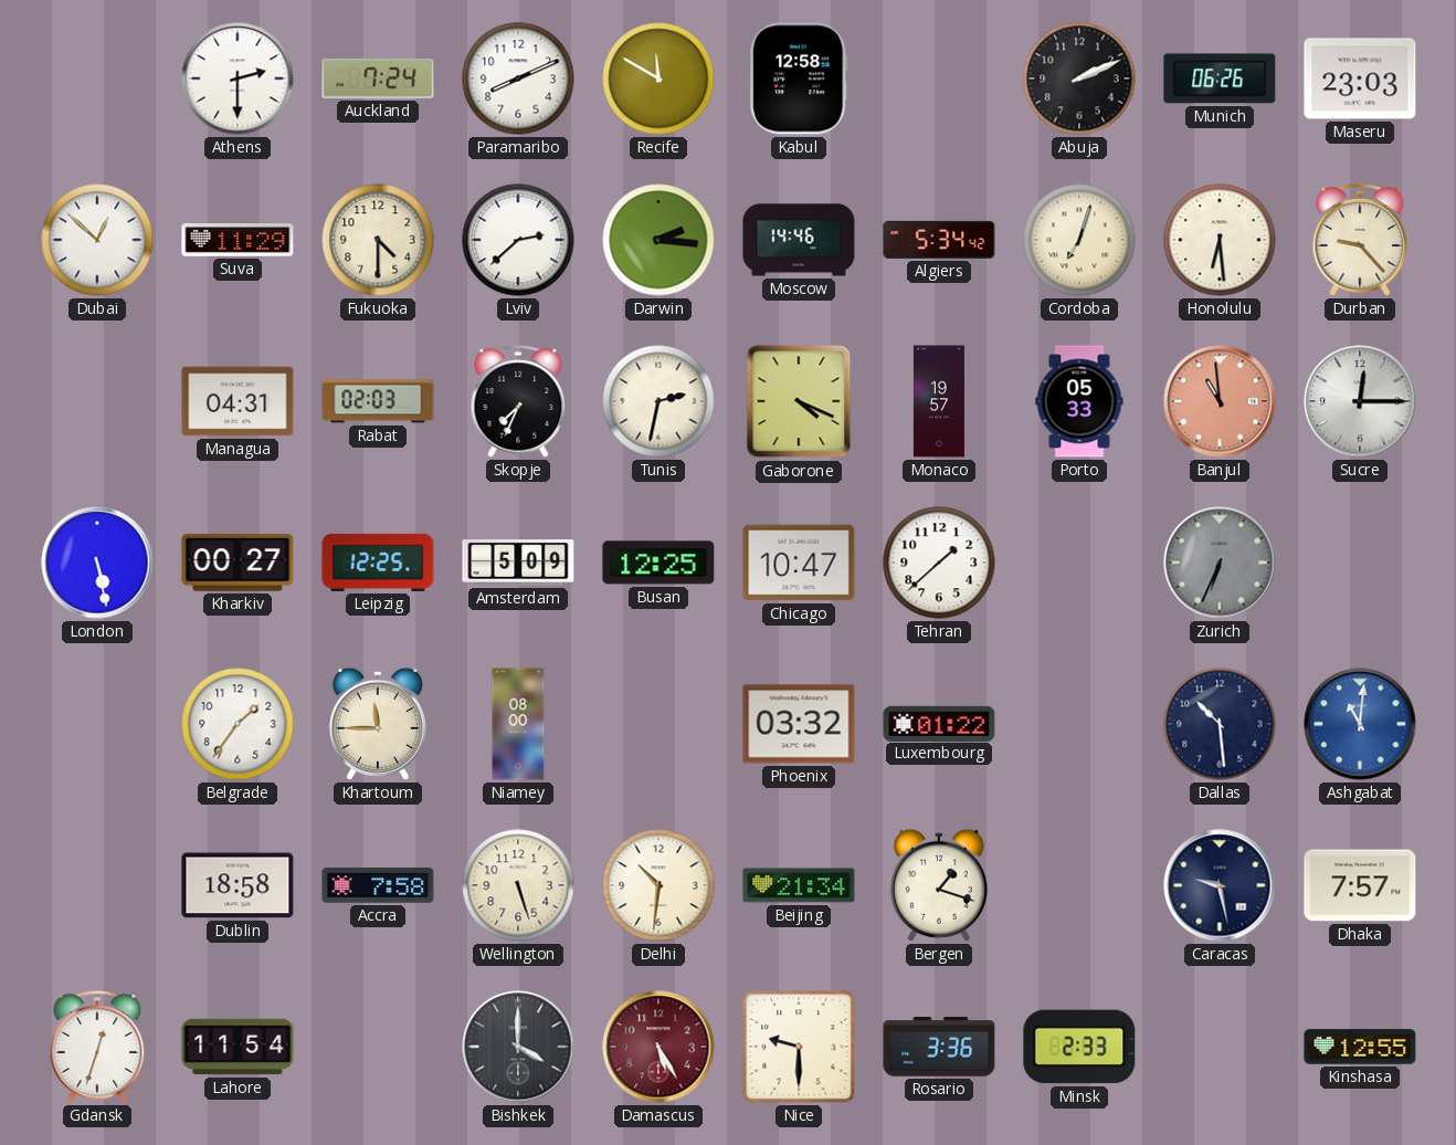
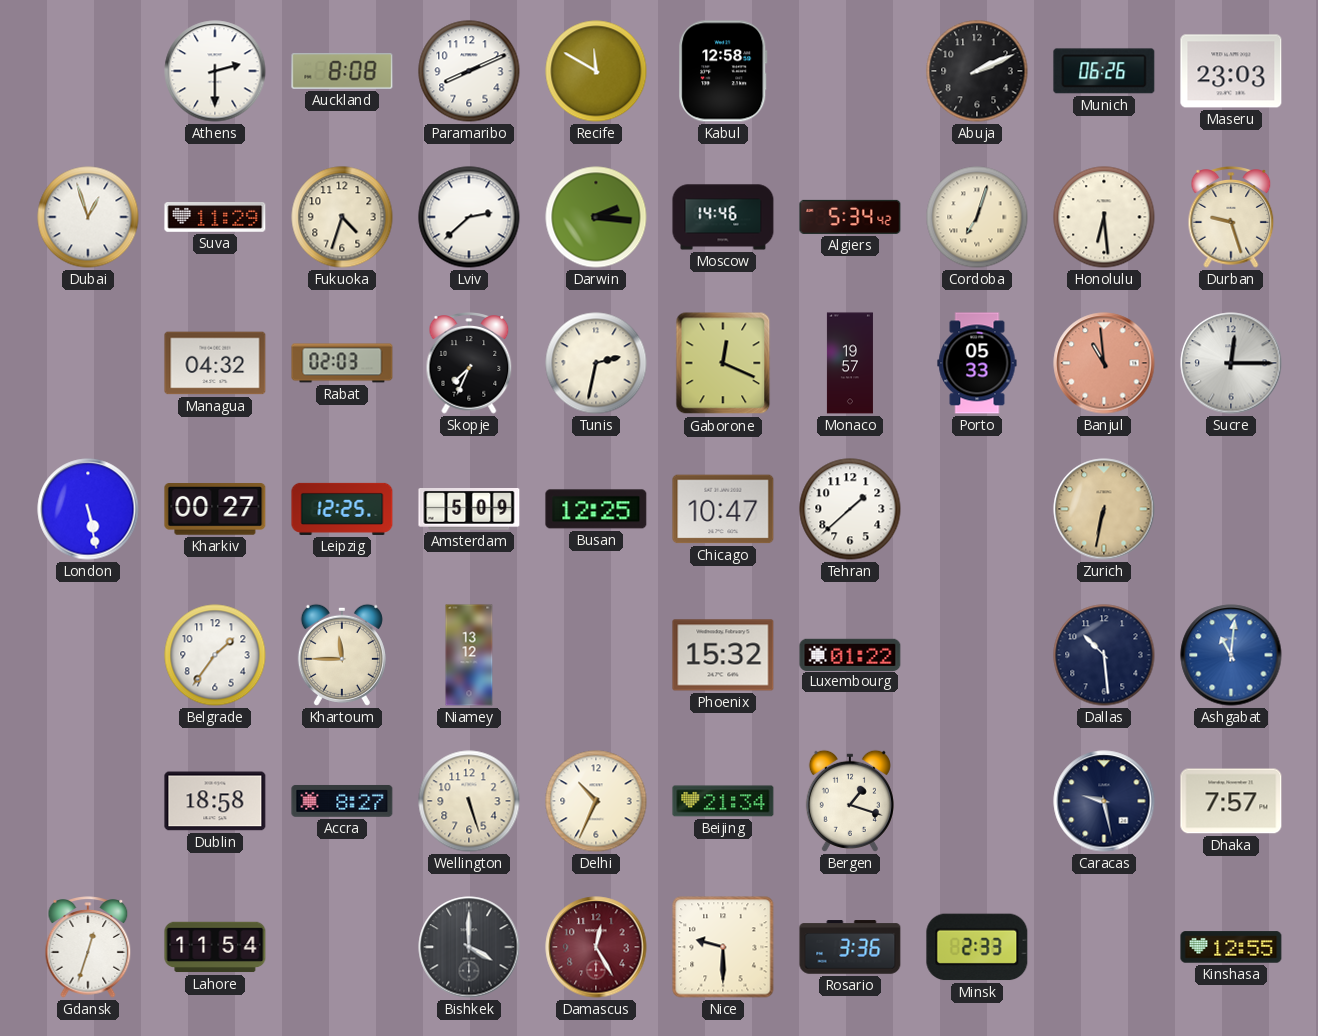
Auckland: 7:24 -> 8:08 (342, 71)
Dubai: 12:52 -> 12:57 (88, 217)
Fukuoka: 4:30 -> 4:33 (342, 217)
Durban: 9:23 -> 9:27 (1231, 217)
Managua: 04:31 -> 04:32 (215, 363)
Gaborone: 4:19 -> 12:19 (723, 363)
Zurich: 6:34 -> 6:32 (1104, 509)
Zurich dial: grey -> champagne (1104, 509)
Niamey: 08:00 -> 13:12 (469, 655)
Phoenix: 03:32 -> 15:32 (723, 655)
Accra: 7:58 -> 8:27 (342, 801)
Delhi: 10:31 -> 10:34 (596, 801)
Damascus: 5:25 -> 12:25 (596, 947)
